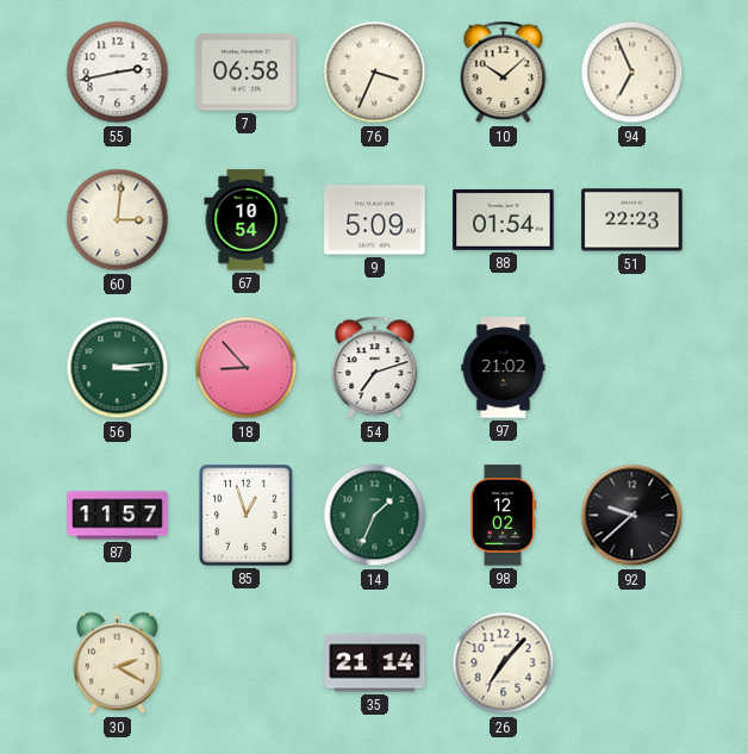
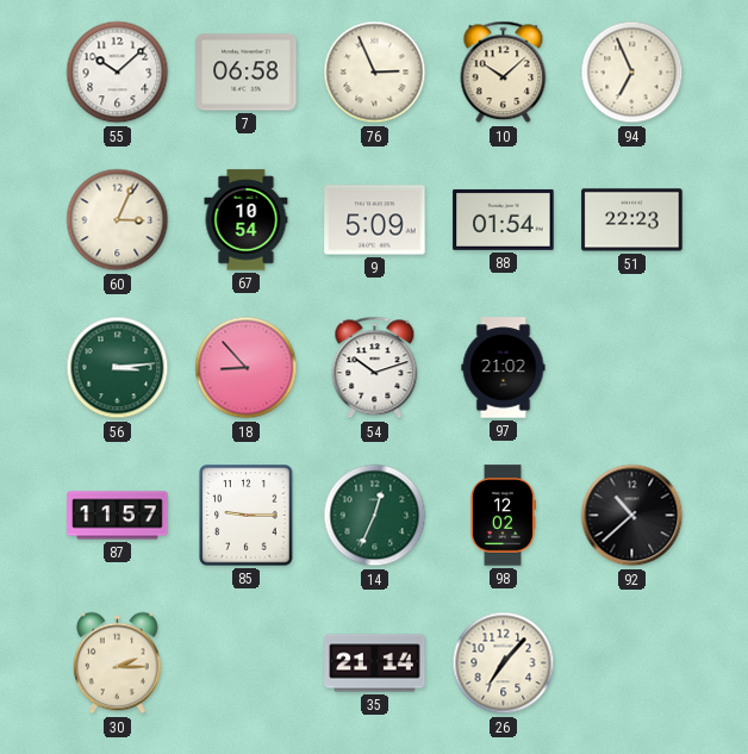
55: 2:43 -> 10:08 (118, 73)
76: 3:34 -> 2:56 (375, 73)
60: 3:01 -> 3:04 (118, 220)
54: 7:12 -> 10:12 (375, 368)
85: 12:57 -> 9:15 (247, 516)
14: 1:34 -> 12:34 (375, 516)
92: 9:38 -> 10:38 (632, 516)
30: 2:20 -> 2:15 (117, 663)
